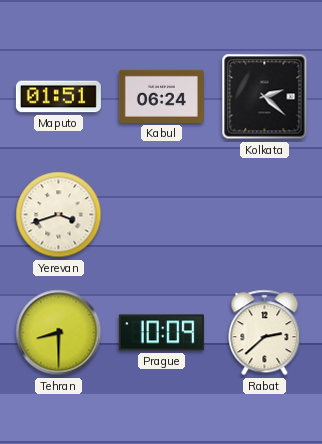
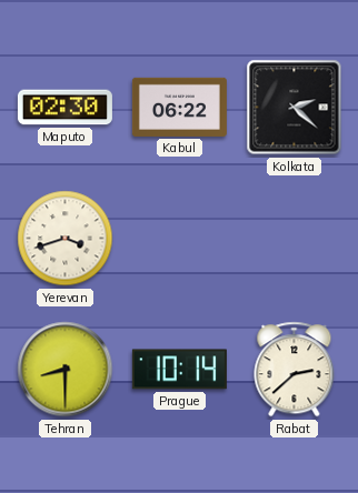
Maputo: 01:51 -> 02:30 (64, 108)
Kabul: 06:24 -> 06:22 (179, 107)
Prague: 10:09 -> 10:14 (179, 370)
